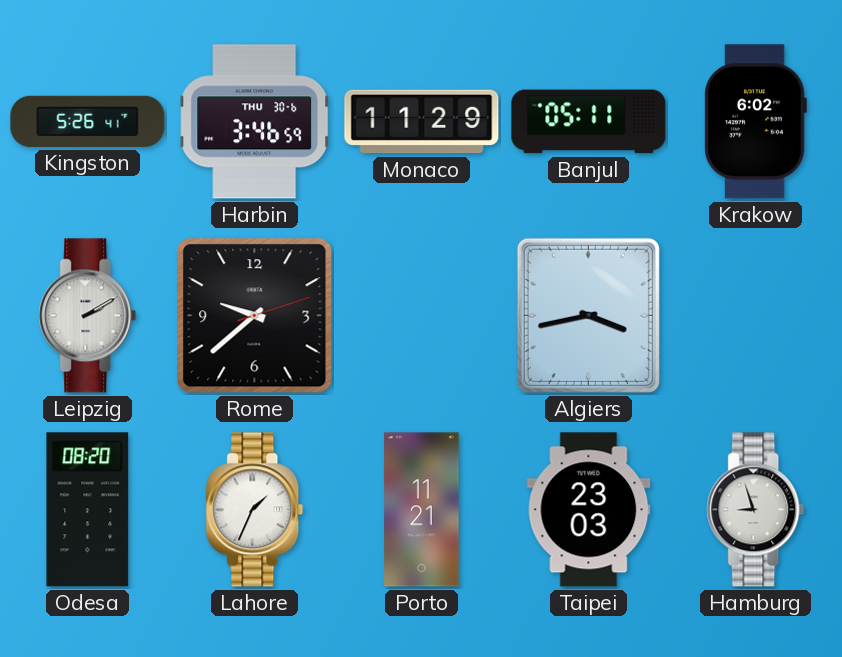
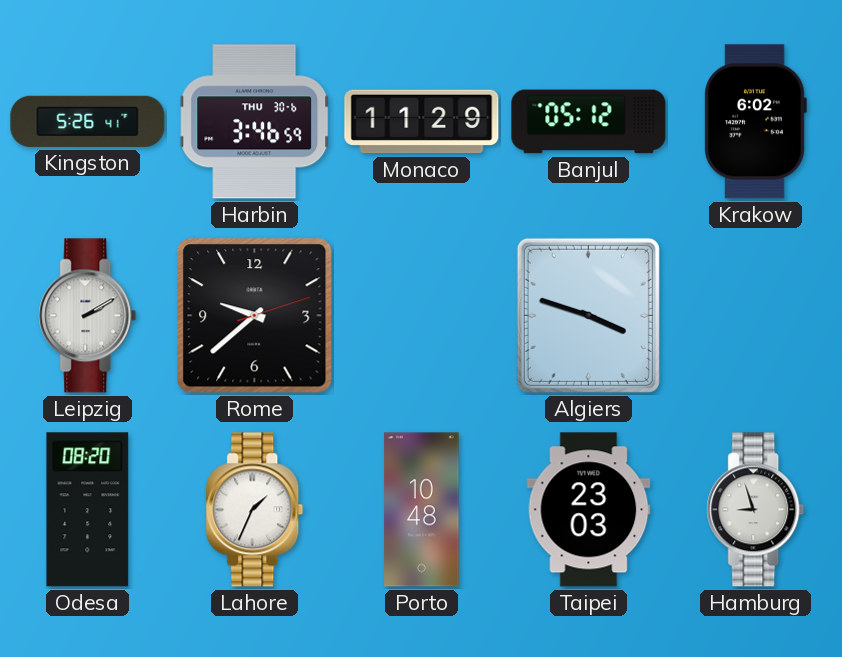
Banjul: 05:11 -> 05:12 (589, 122)
Algiers: 3:43 -> 3:48 (588, 315)
Porto: 11:21 -> 10:48 (422, 510)
